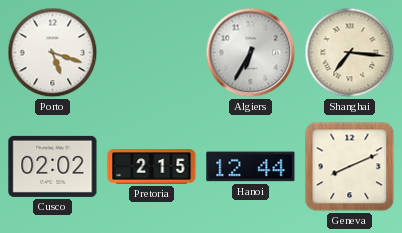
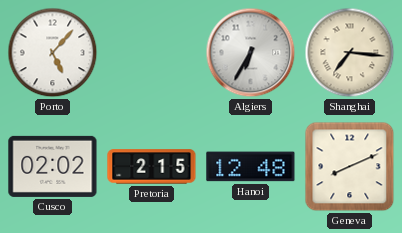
Porto: 5:18 -> 5:07 (53, 53)
Hanoi: 12:44 -> 12:48 (251, 167)
